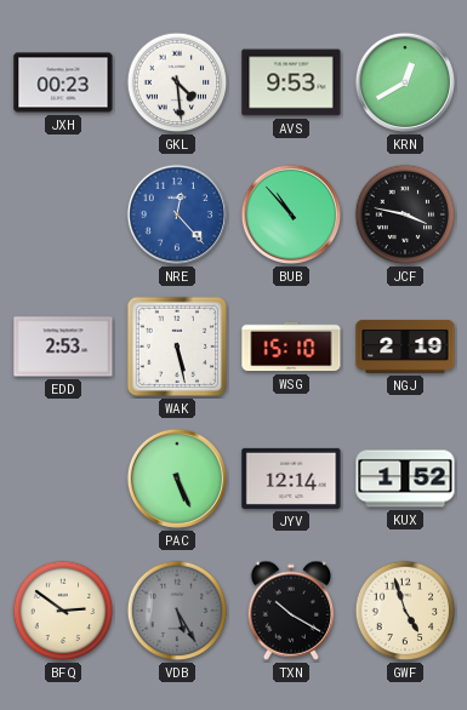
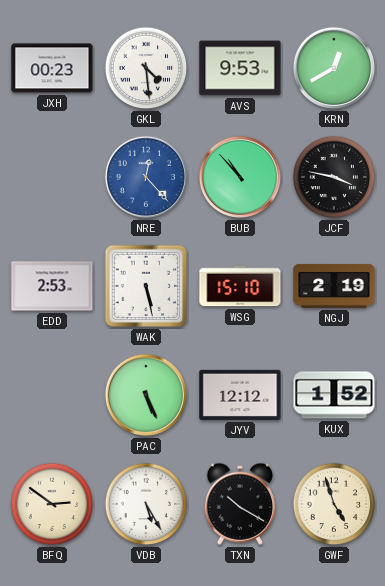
JYV: 12:14 -> 12:12 (240, 395)
VDB dial: grey -> white (146, 504)
